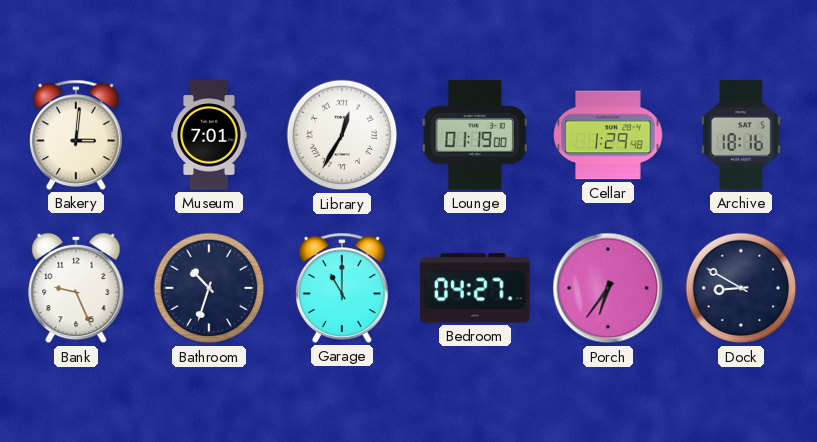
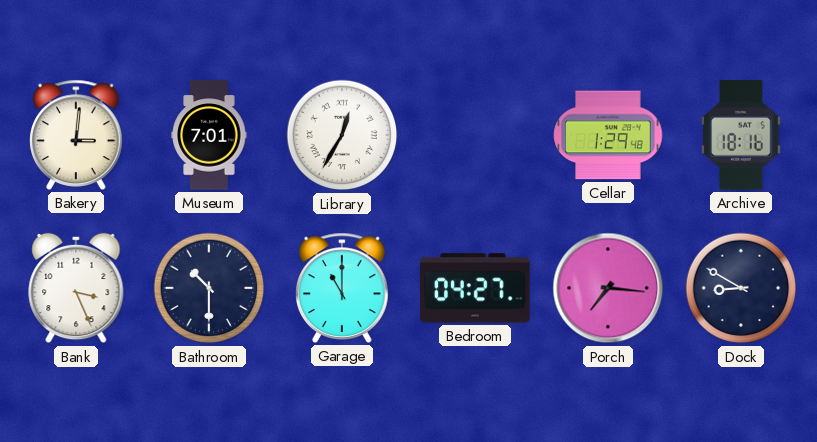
Lounge: 01:19 -> none (475, 135)
Bank: 9:26 -> 3:26 (76, 288)
Bathroom: 10:33 -> 10:30 (209, 288)
Porch: 6:36 -> 7:16 (608, 288)
